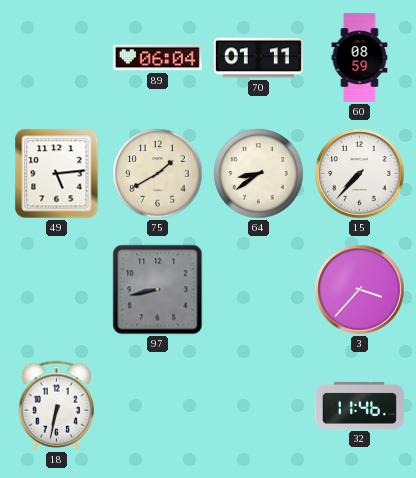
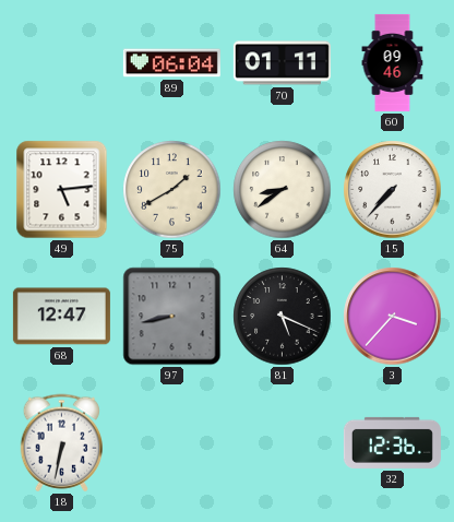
60: 08:59 -> 09:46 (393, 62)
68: none -> 12:47 (61, 317)
81: none -> 5:19 (283, 317)
32: 11:46 -> 12:36 (392, 442)
